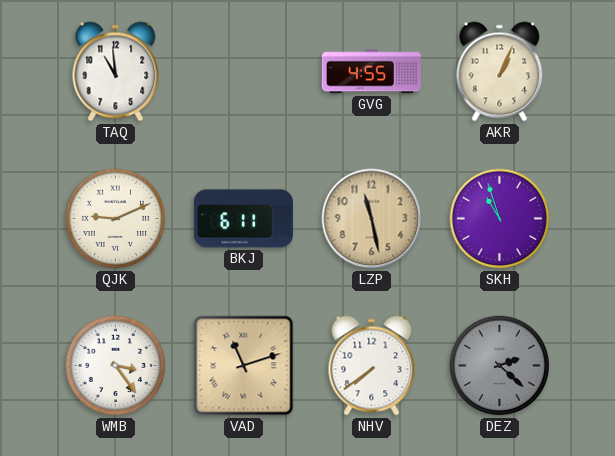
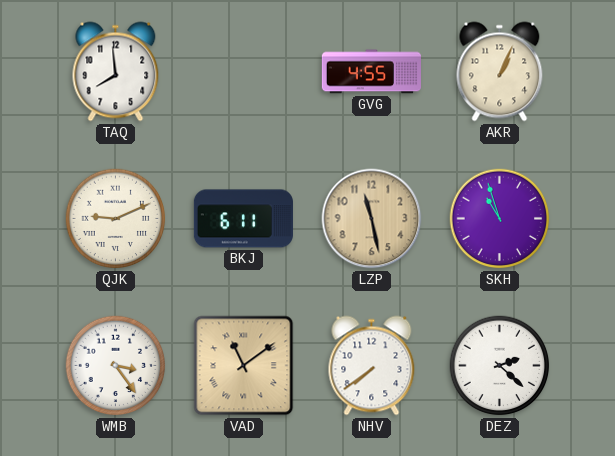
TAQ: 10:59 -> 7:59 (116, 72)
VAD: 11:12 -> 11:09 (244, 366)
DEZ dial: grey -> white (500, 366)
